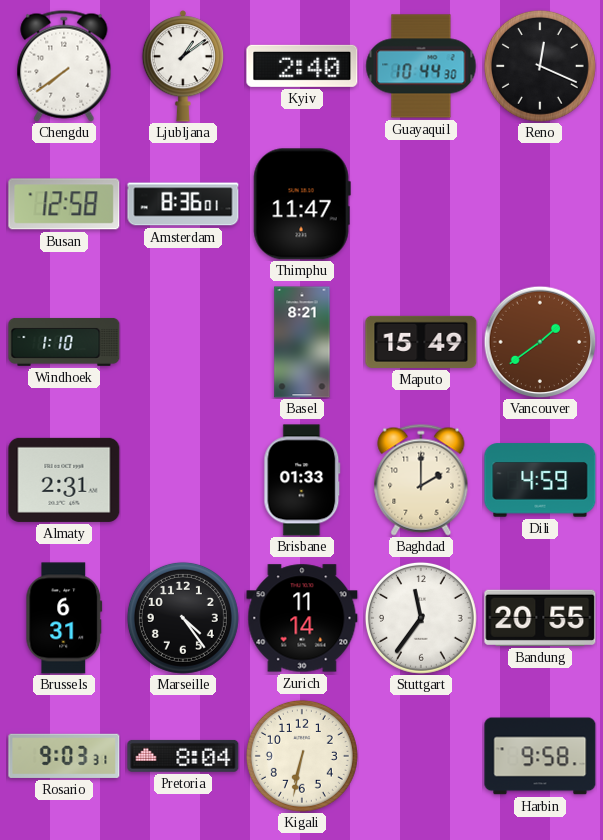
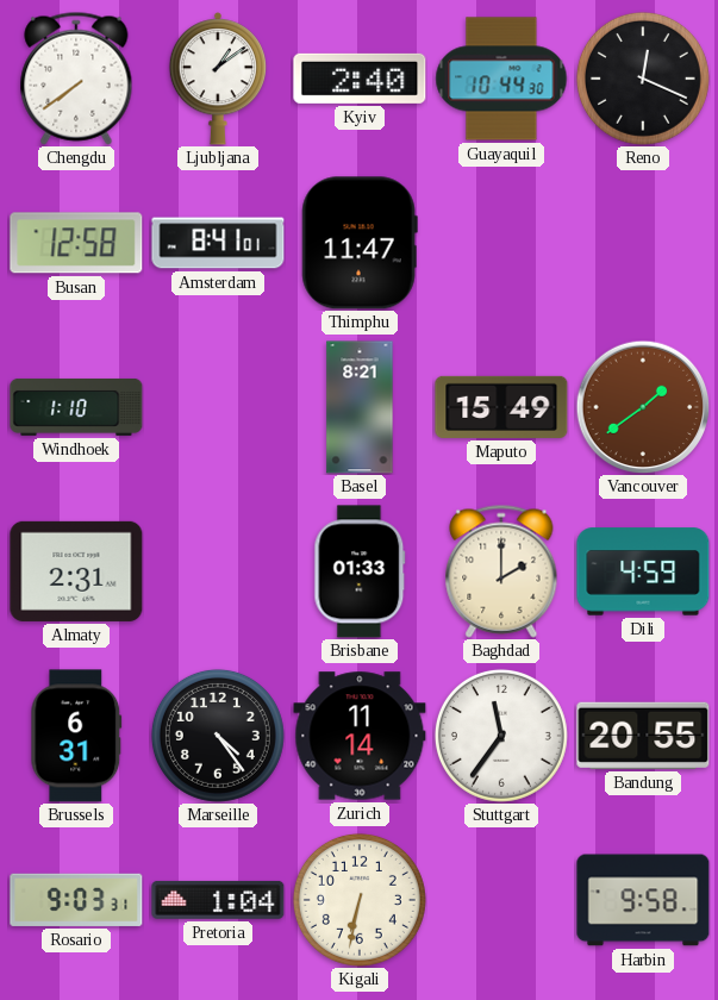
Amsterdam: 8:36 -> 8:41 (218, 243)
Pretoria: 8:04 -> 1:04 (218, 900)
